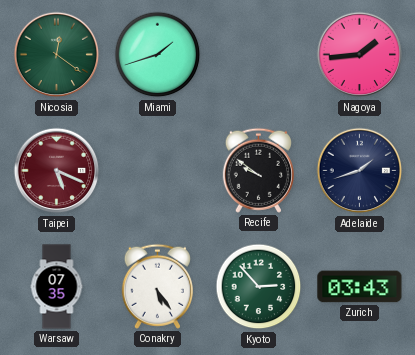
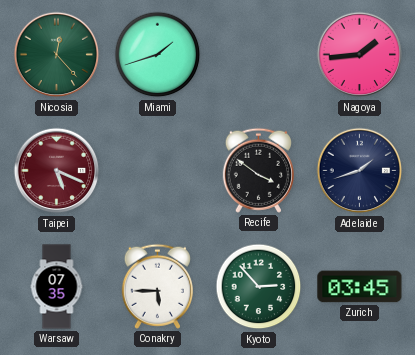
Nicosia: 12:21 -> 12:23 (57, 55)
Recife: 9:51 -> 3:51 (258, 170)
Conakry: 5:24 -> 5:45 (157, 286)
Zurich: 03:43 -> 03:45 (360, 287)
